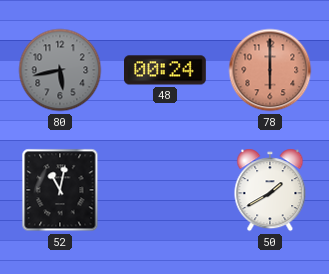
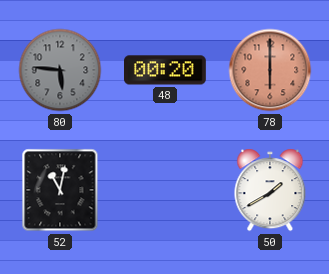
80: 5:43 -> 5:46 (60, 70)
48: 00:24 -> 00:20 (166, 70)
